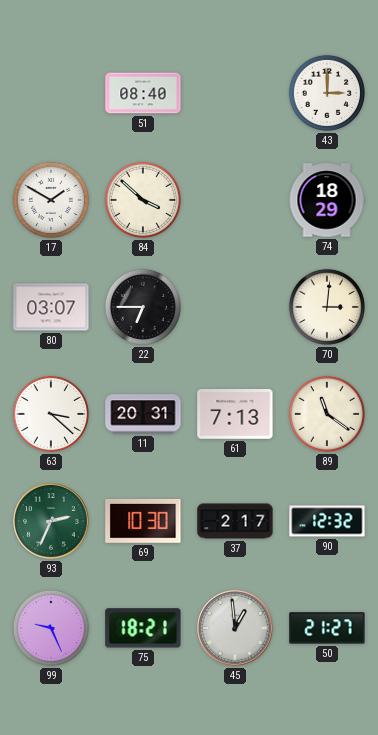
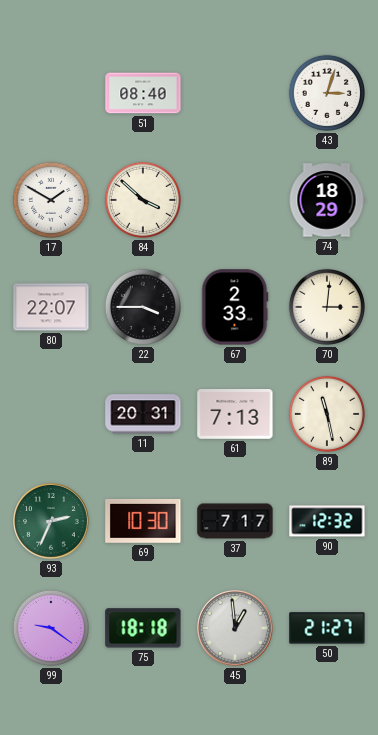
43: 3:00 -> 3:03 (327, 93)
80: 03:07 -> 22:07 (51, 307)
22: 6:45 -> 3:45 (143, 307)
67: none -> 2:33 (235, 307)
63: 3:22 -> none (51, 414)
89: 11:21 -> 11:28 (327, 414)
37: 2:17 -> 7:17 (235, 521)
99: 9:26 -> 9:21 (51, 628)
75: 18:21 -> 18:18 (143, 628)
